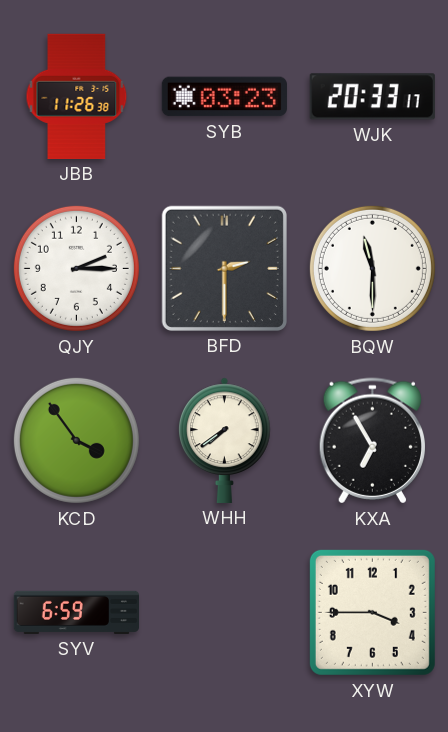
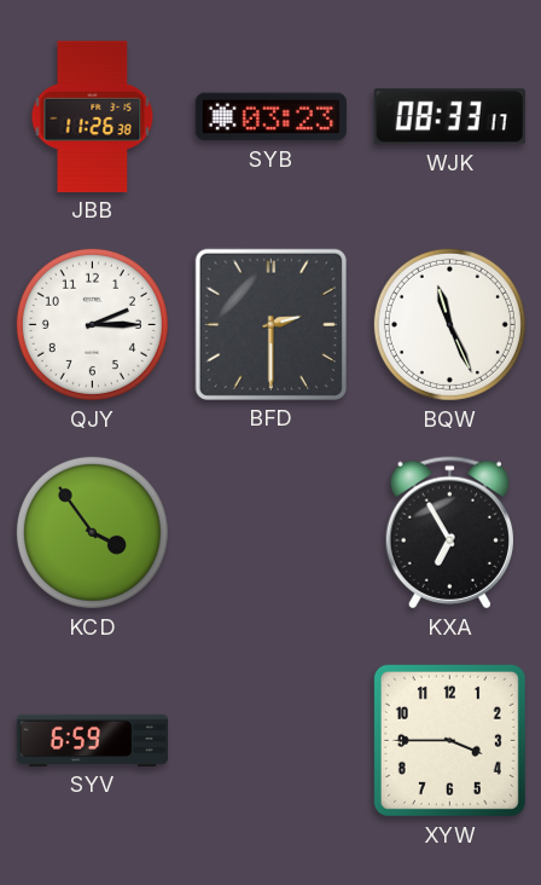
WJK: 20:33 -> 08:33 (449, 117)
BQW: 11:30 -> 11:26 (449, 324)
WHH: 7:39 -> none (225, 440)
